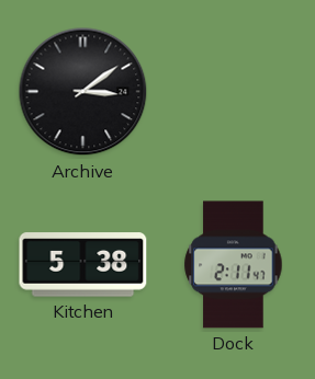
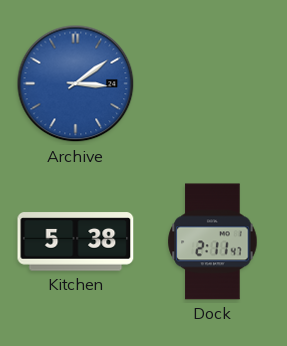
Archive dial: black -> blue (76, 84)
